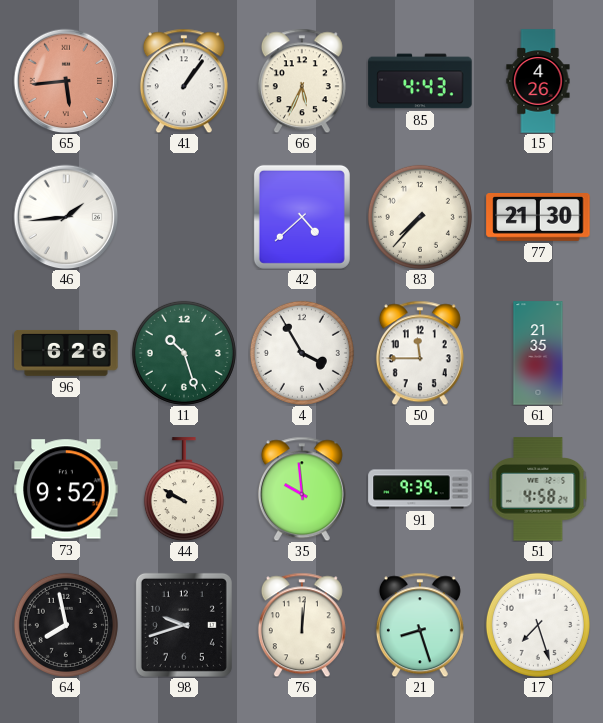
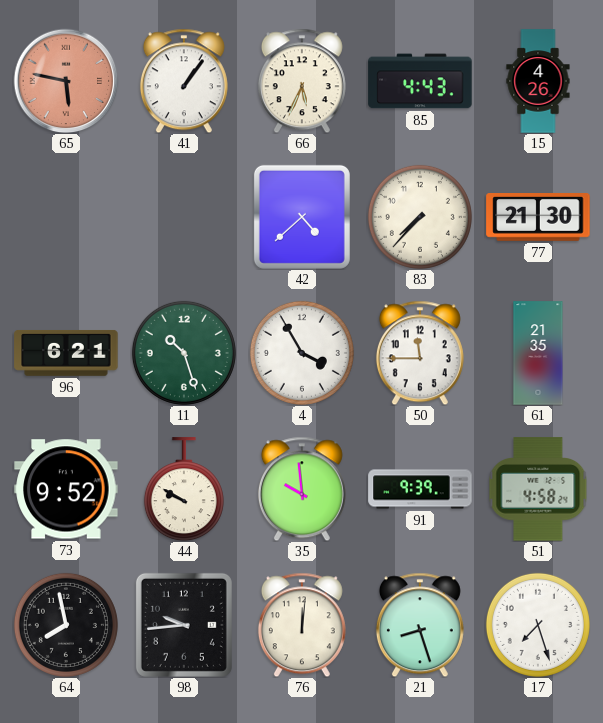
65: 5:44 -> 5:47 (66, 81)
46: 1:44 -> none (66, 217)
96: 6:26 -> 6:21 (66, 353)
98: 9:42 -> 9:44 (184, 625)
